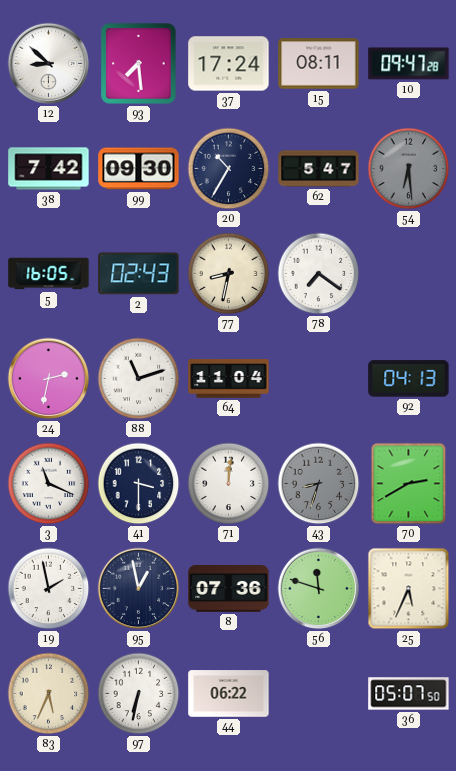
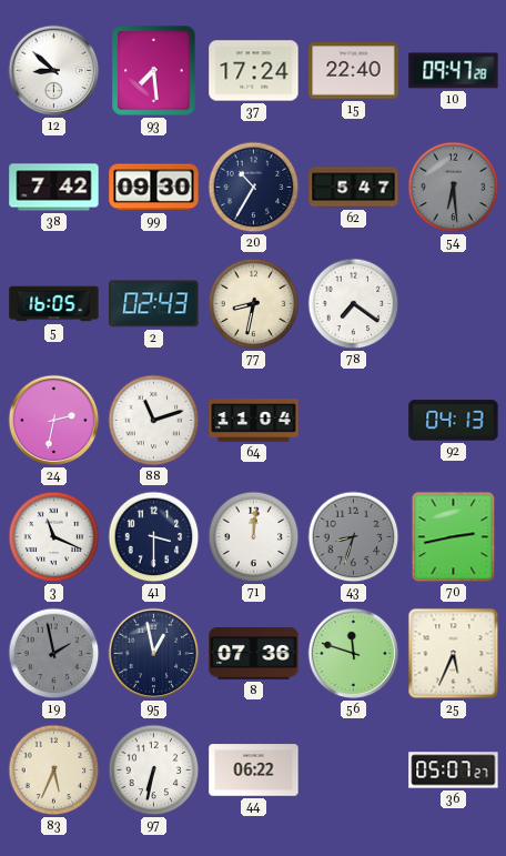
15: 08:11 -> 22:40 (354, 71)
70: 2:40 -> 2:43 (454, 537)
19 dial: white -> grey (54, 654)
36: 05:07:50 -> 05:07:27 (454, 771)
